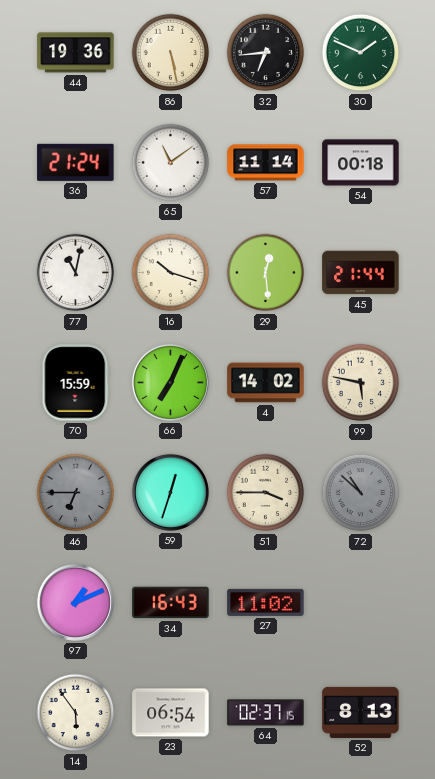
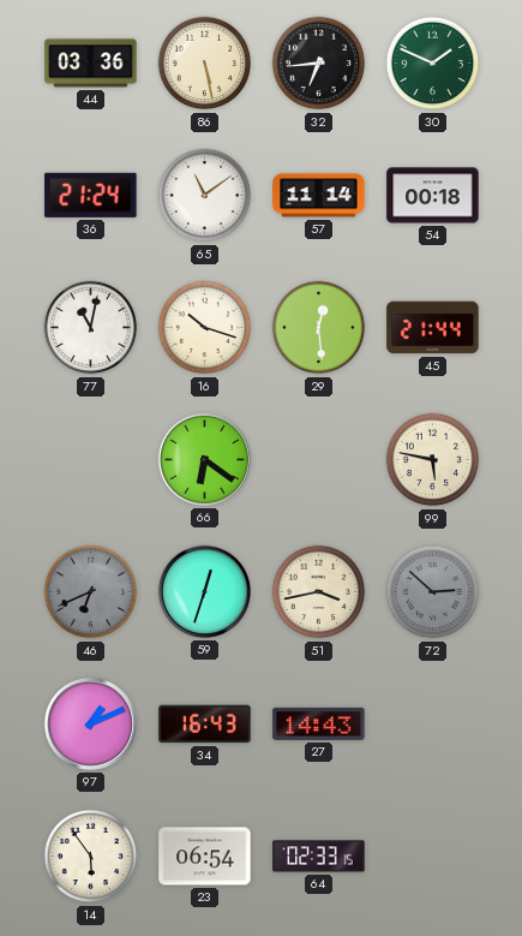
44: 19:36 -> 03:36 (91, 64)
70: 15:59 -> none (76, 383)
66: 7:04 -> 6:21 (204, 459)
4: 14:02 -> none (266, 383)
46: 6:45 -> 6:41 (91, 592)
51: 3:45 -> 3:43 (319, 592)
72: 10:52 -> 2:52 (433, 592)
27: 11:02 -> 14:43 (319, 723)
64: 02:37 -> 02:33 (319, 857)
52: 8:13 -> none (361, 712)
